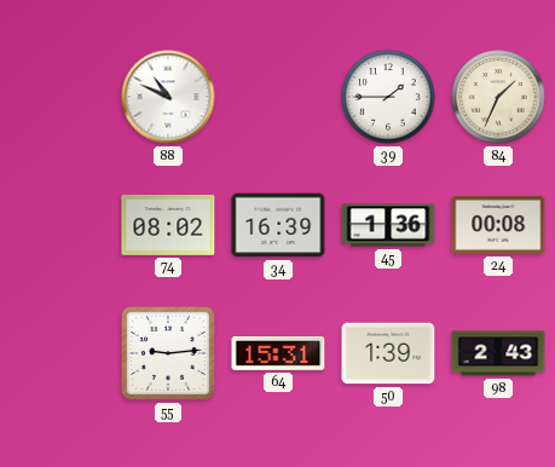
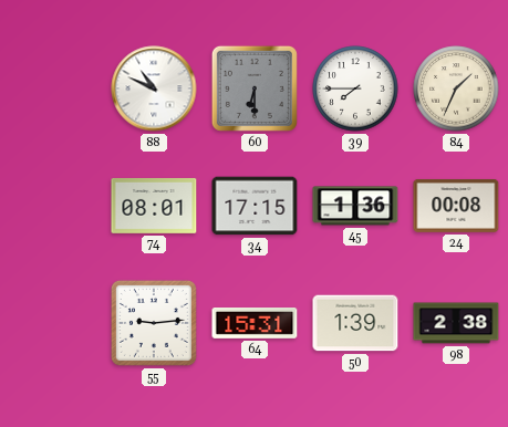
60: none -> 6:30 (255, 88)
39: 1:45 -> 7:45 (355, 88)
74: 08:02 -> 08:01 (154, 206)
34: 16:39 -> 17:15 (255, 206)
98: 2:43 -> 2:38 (456, 323)
